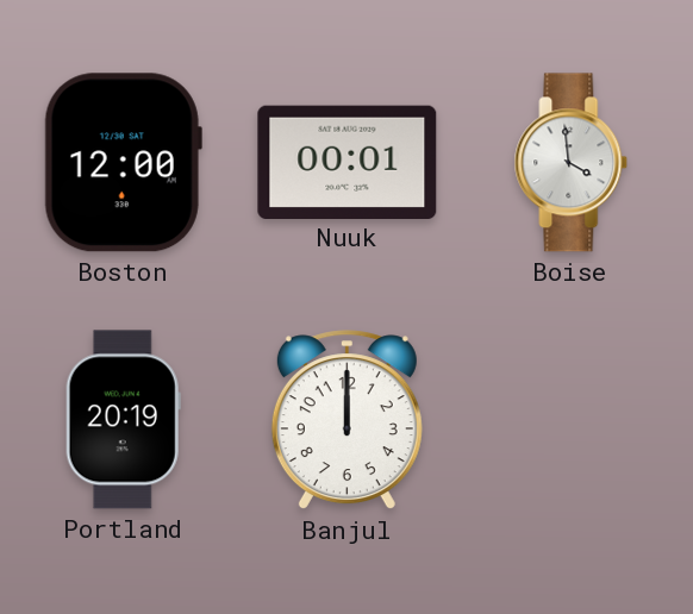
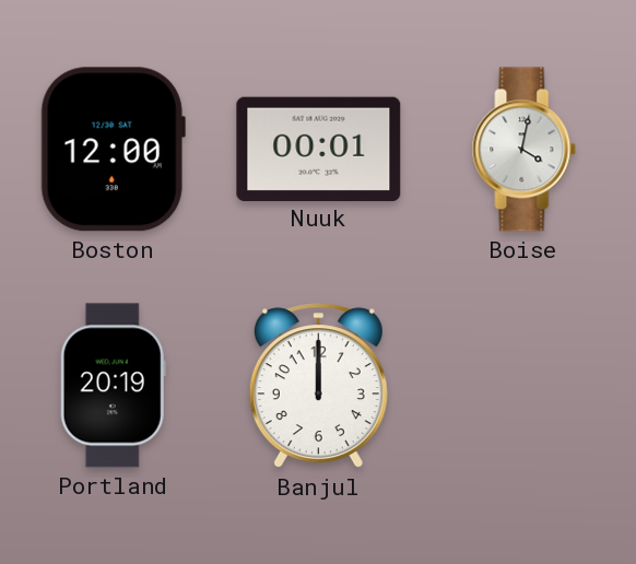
Boise: 3:59 -> 4:02 (525, 150)
